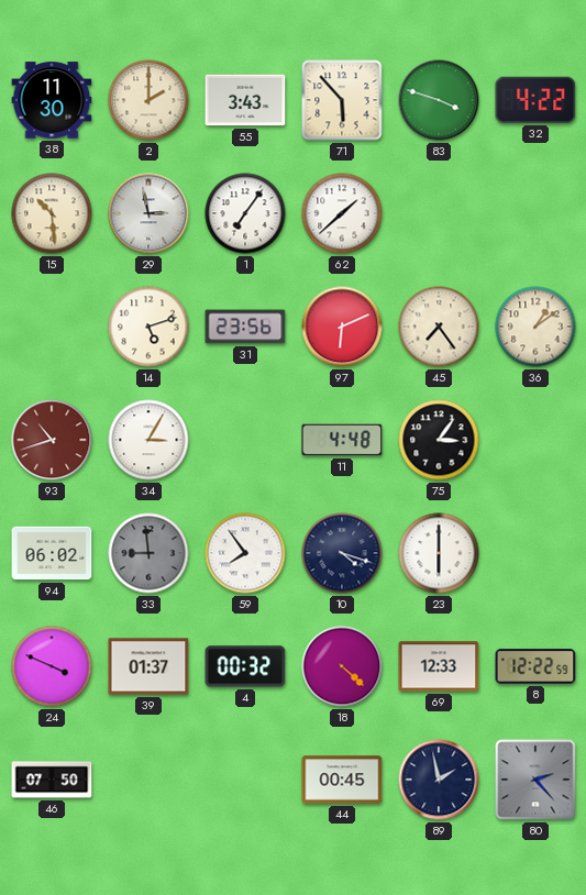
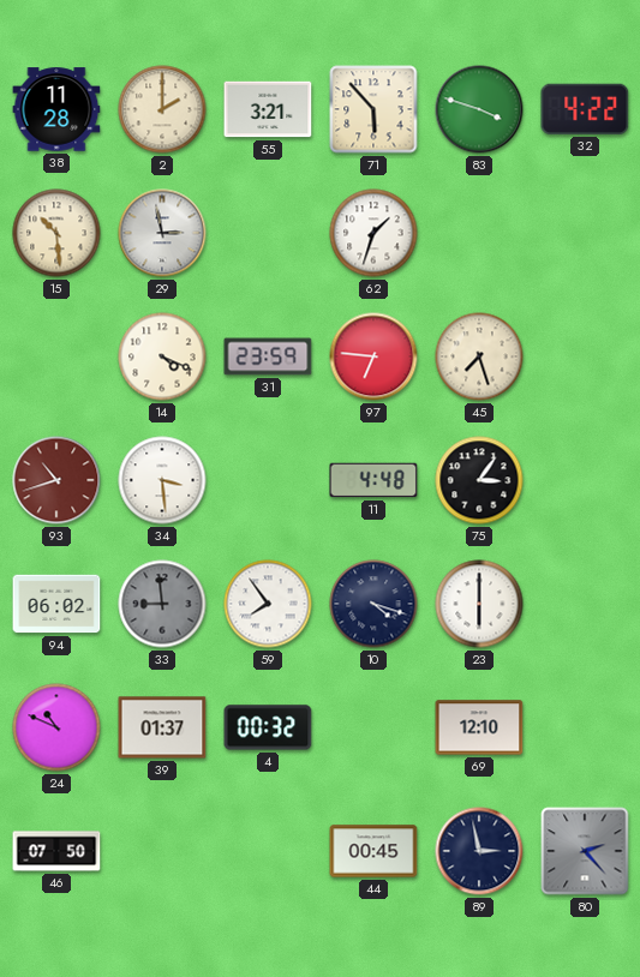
38: 11:30 -> 11:28 (56, 109)
55: 3:43 -> 3:21 (268, 109)
1: 7:06 -> none (245, 213)
62: 1:38 -> 1:33 (373, 233)
14: 5:12 -> 4:19 (162, 356)
31: 23:56 -> 23:59 (268, 356)
97: 6:11 -> 6:46 (373, 356)
45: 7:24 -> 7:27 (479, 356)
36: 1:09 -> none (535, 327)
34: 3:05 -> 3:29 (162, 480)
24: 3:49 -> 10:49 (56, 727)
18: 4:22 -> none (342, 666)
69: 12:33 -> 12:10 (479, 727)
8: 12:22 -> none (535, 666)
89: 1:58 -> 2:58 (479, 851)
